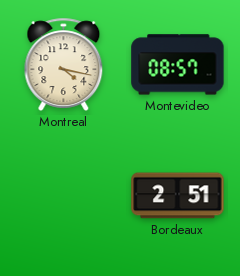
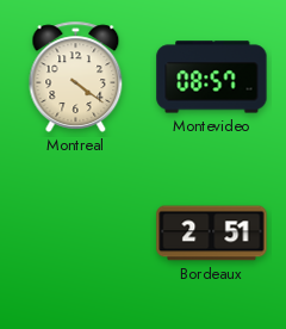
Montreal: 4:17 -> 4:21 (76, 76)
